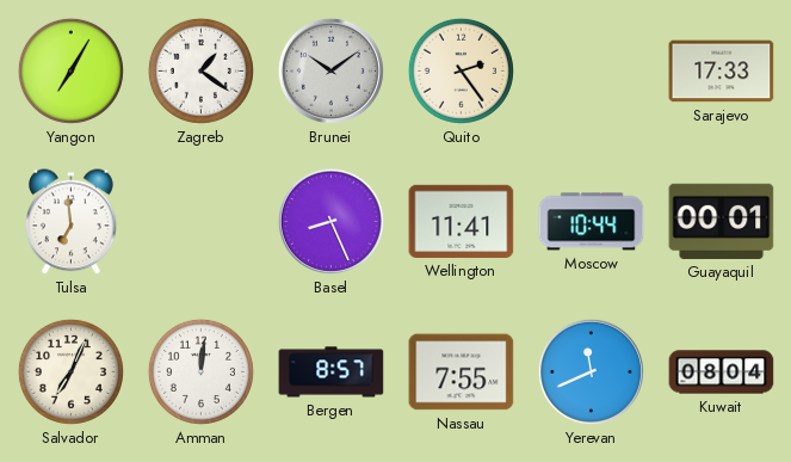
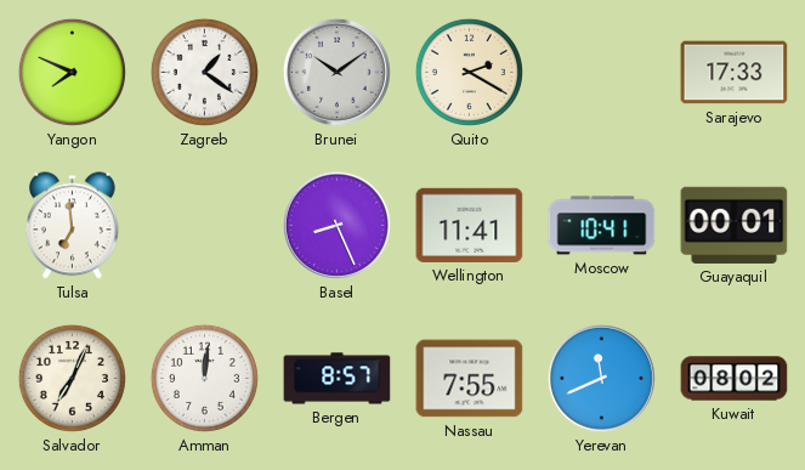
Yangon: 7:05 -> 7:49 (72, 72)
Quito: 2:24 -> 2:20 (469, 72)
Moscow: 10:44 -> 10:41 (602, 226)
Kuwait: 08:04 -> 08:02 (735, 379)
